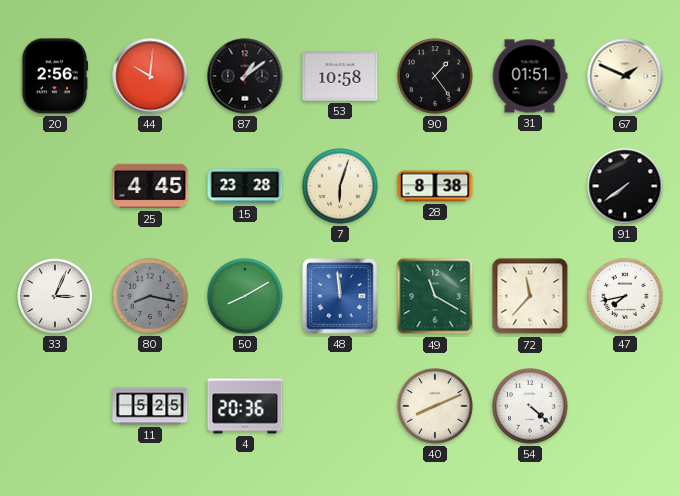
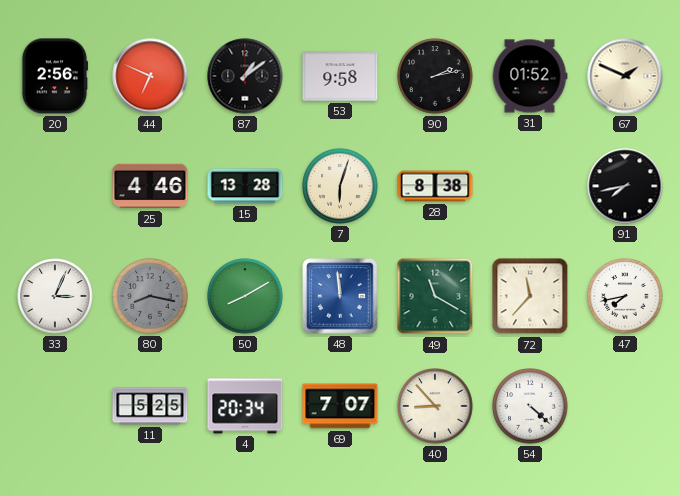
44: 10:01 -> 6:49 (150, 76)
53: 10:58 -> 9:58 (340, 76)
90: 1:24 -> 2:13 (435, 76)
31: 01:51 -> 01:52 (530, 76)
25: 4:45 -> 4:46 (150, 186)
15: 23:28 -> 13:28 (245, 186)
91: 7:39 -> 7:43 (625, 186)
4: 20:36 -> 20:34 (245, 406)
69: none -> 7:07 (340, 406)
40: 8:11 -> 8:53 (435, 406)
